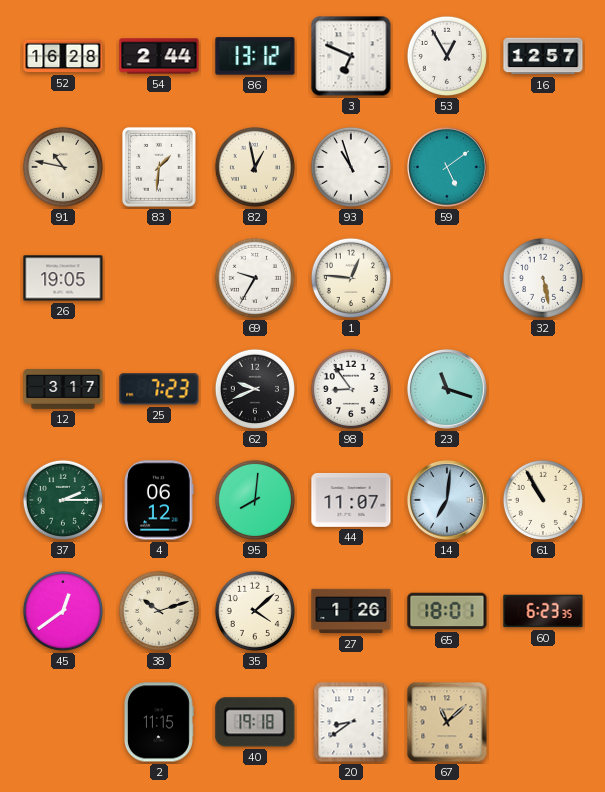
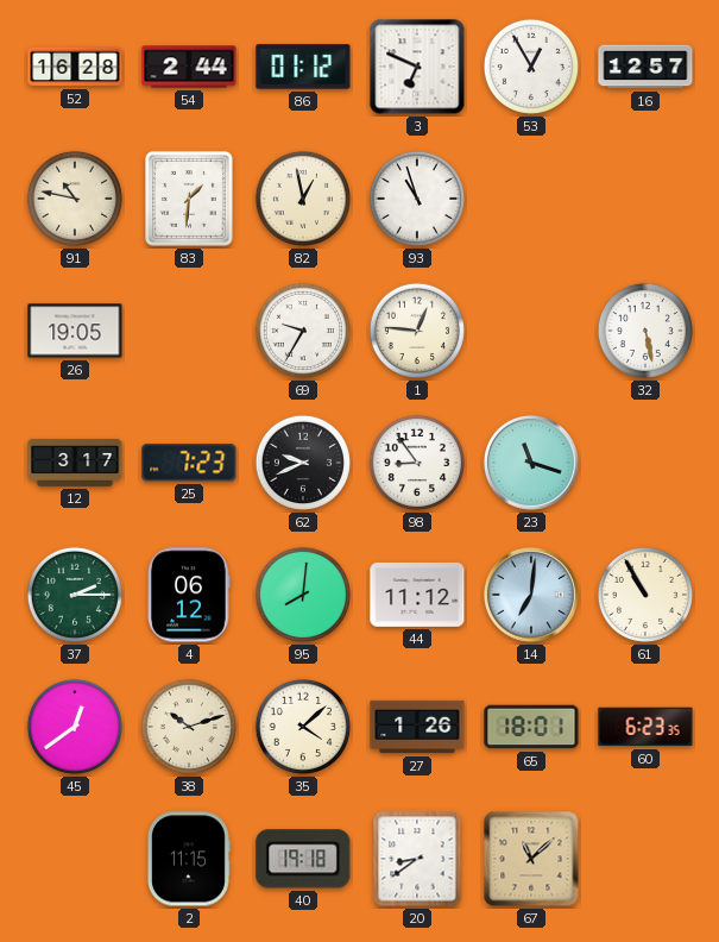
86: 13:12 -> 01:12 (303, 67)
59: 5:09 -> none (447, 167)
44: 11:07 -> 11:12 (417, 595)
